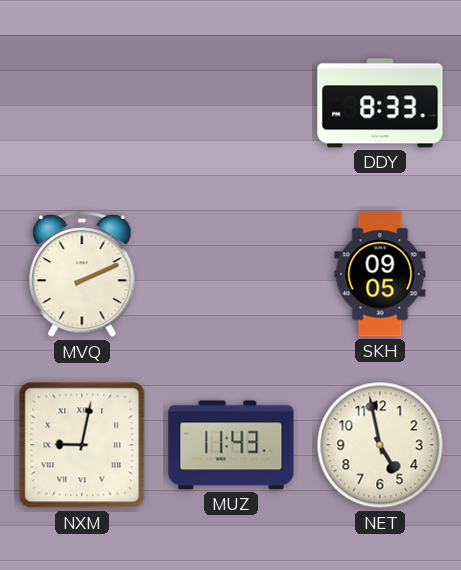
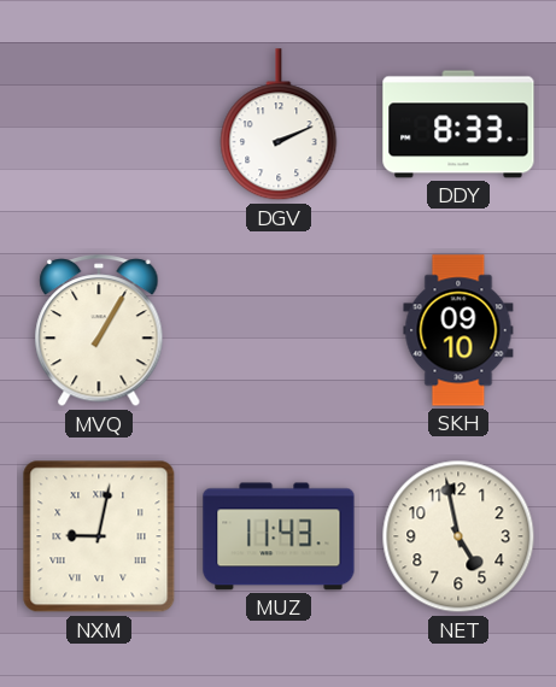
DGV: none -> 2:11 (279, 125)
MVQ: 2:11 -> 1:05 (99, 331)
SKH: 09:05 -> 09:10 (458, 330)
